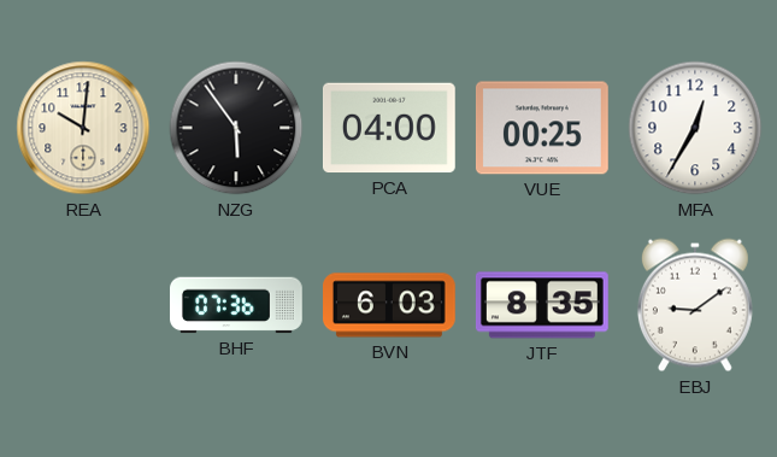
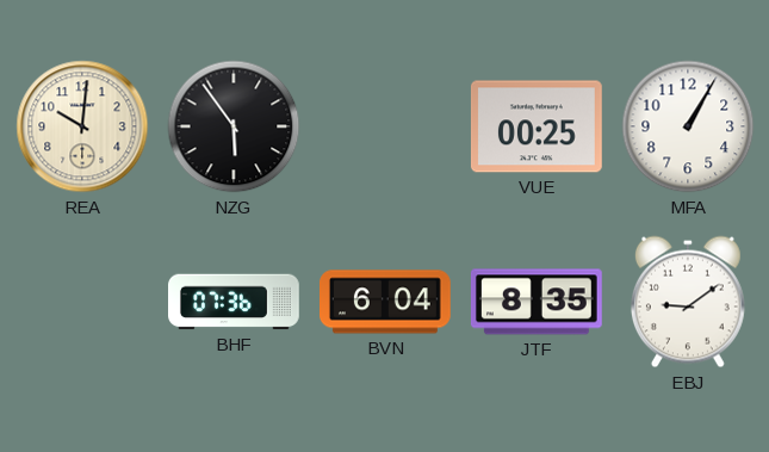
PCA: 04:00 -> none (389, 128)
MFA: 12:35 -> 1:05 (688, 126)
BVN: 6:03 -> 6:04 (386, 302)
